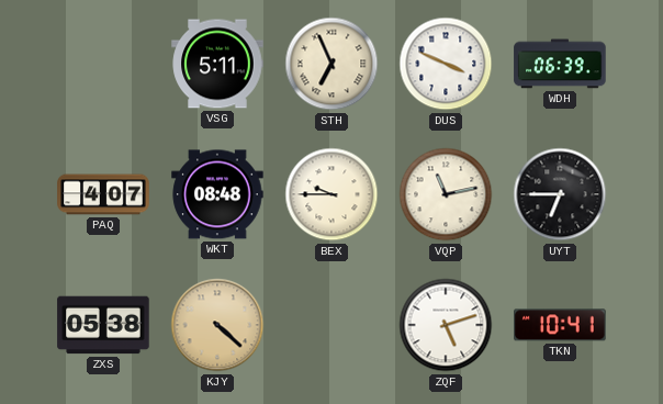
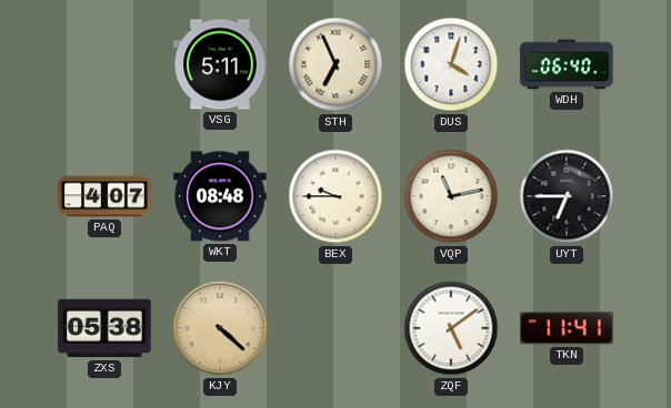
DUS: 3:49 -> 4:03 (451, 64)
WDH: 06:39 -> 06:40 (567, 64)
ZQF: 5:12 -> 5:09 (451, 328)
TKN: 10:41 -> 11:41 (567, 328)
